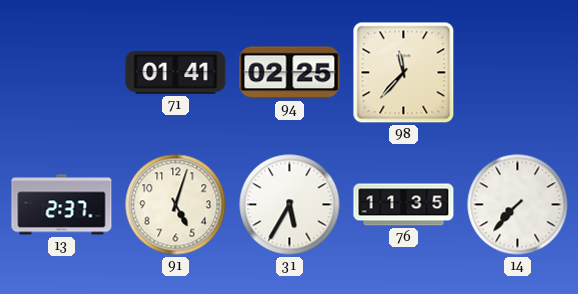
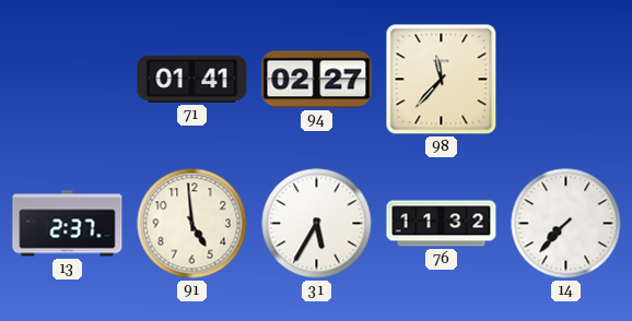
94: 02:25 -> 02:27 (317, 80)
91: 5:03 -> 4:59 (192, 224)
76: 11:35 -> 11:32 (442, 224)
